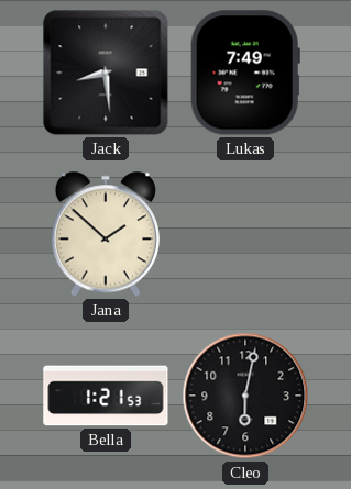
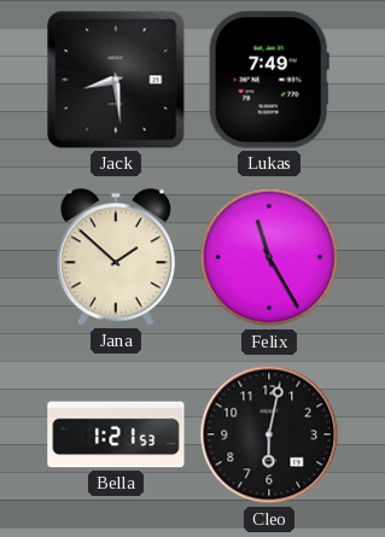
Felix: none -> 11:25 (269, 257)
